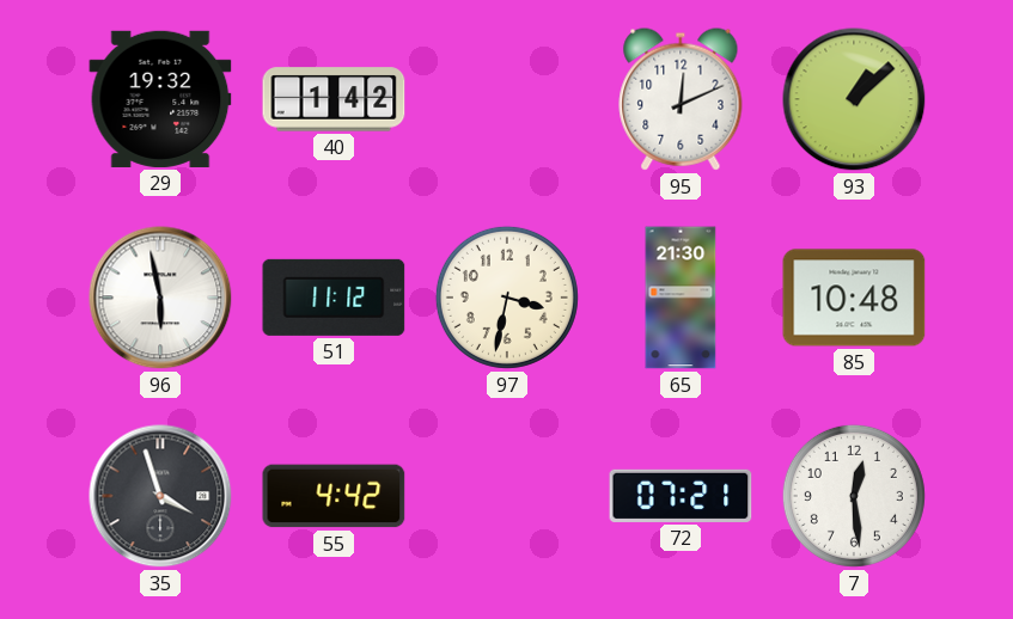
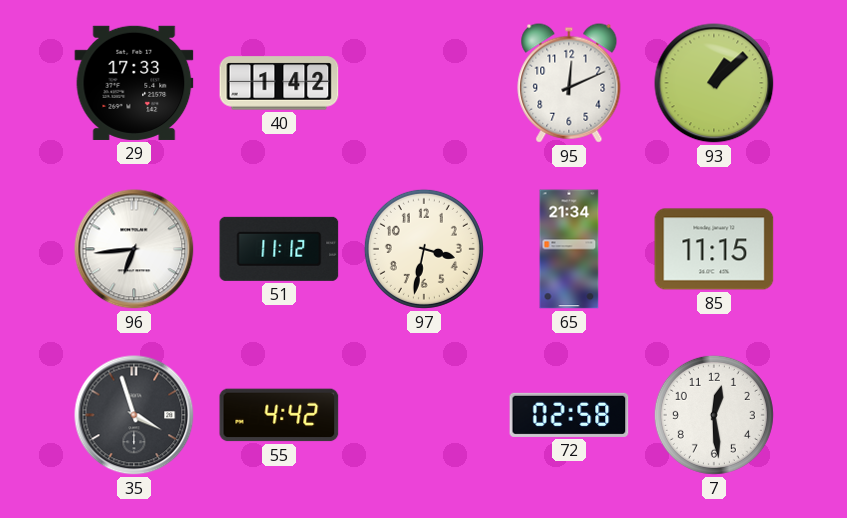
29: 19:32 -> 17:33 (134, 83)
96: 5:58 -> 6:44 (134, 249)
65: 21:30 -> 21:34 (569, 249)
85: 10:48 -> 11:15 (714, 249)
72: 07:21 -> 02:58 (569, 415)
